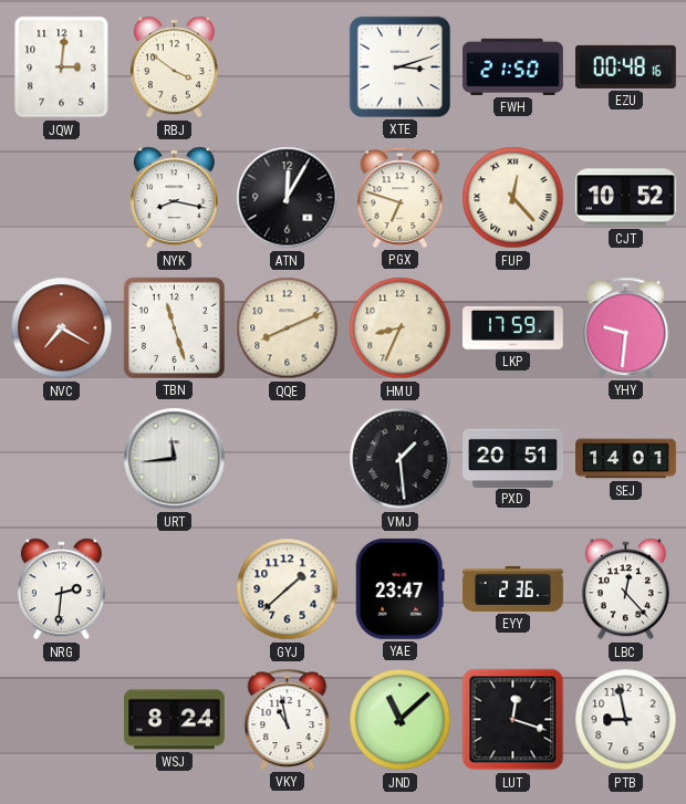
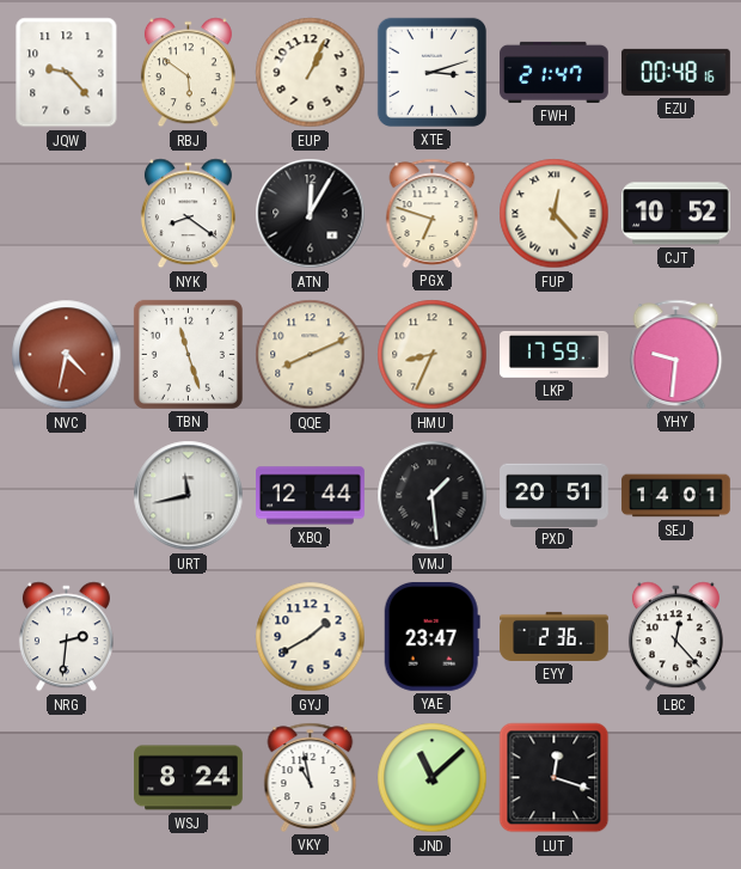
JQW: 3:01 -> 9:23 (67, 73)
RBJ: 3:51 -> 5:51 (188, 73)
EUP: none -> 1:04 (311, 73)
FWH: 21:50 -> 21:47 (555, 72)
NYK: 8:17 -> 8:21 (188, 214)
NVC: 7:20 -> 4:32 (67, 355)
URT: 11:44 -> 11:43 (189, 496)
XBQ: none -> 12:44 (311, 496)
GYJ: 1:38 -> 1:40 (311, 637)
PTB: 8:58 -> none (626, 720)
